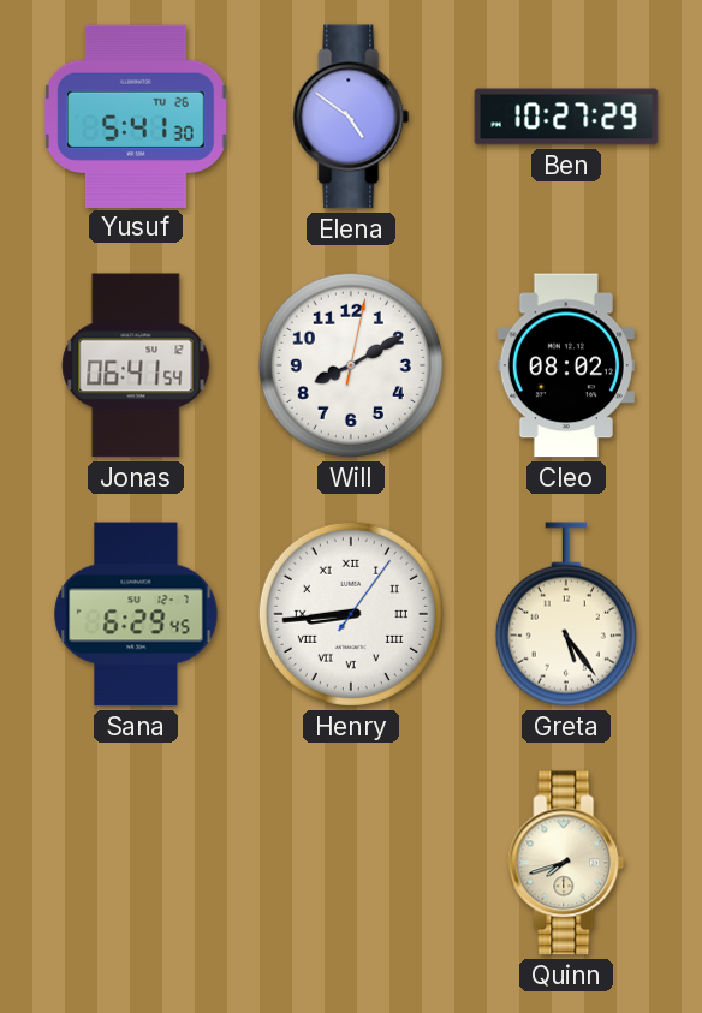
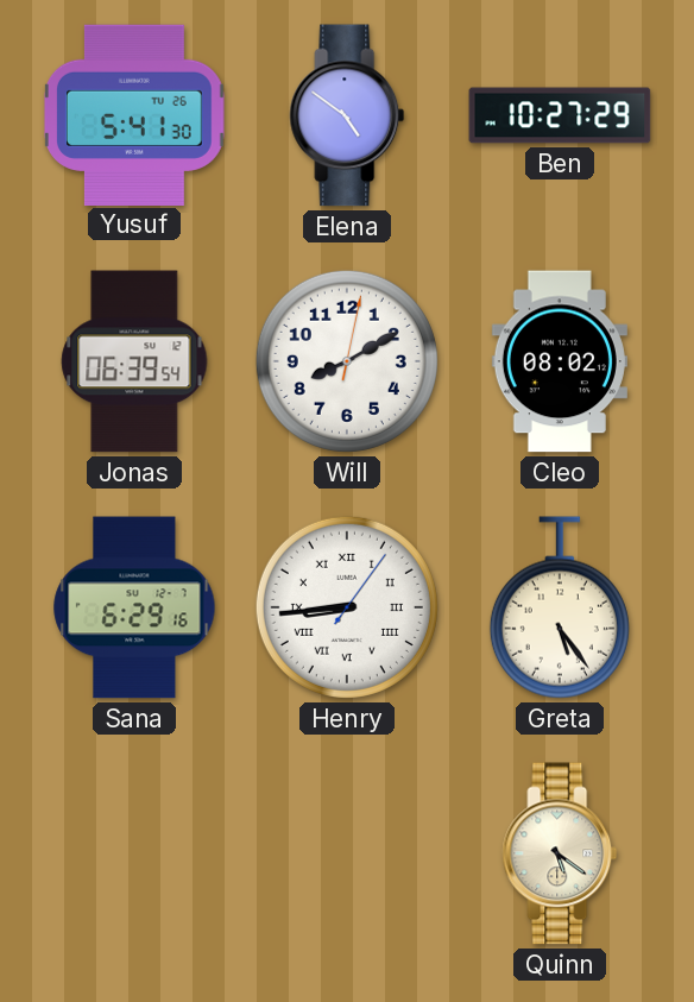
Jonas: 06:41 -> 06:39 (134, 361)
Sana: 6:29:45 -> 6:29:16 (134, 607)
Quinn: 7:42 -> 5:21 (560, 853)
